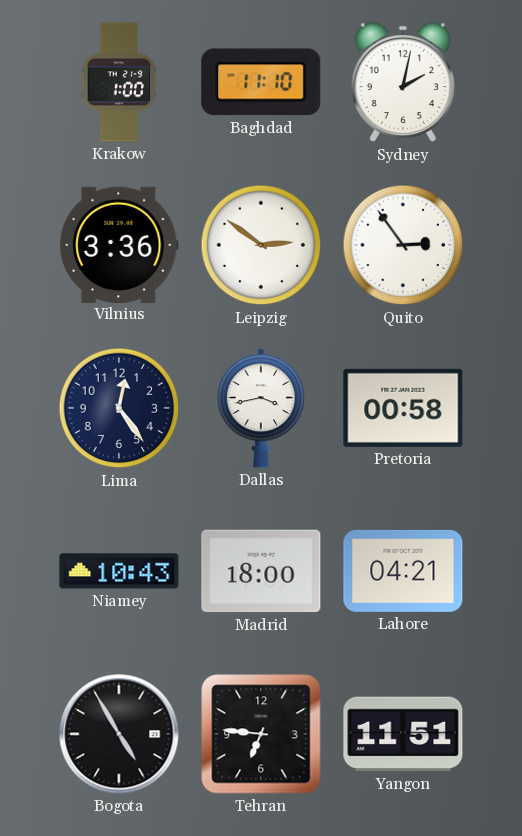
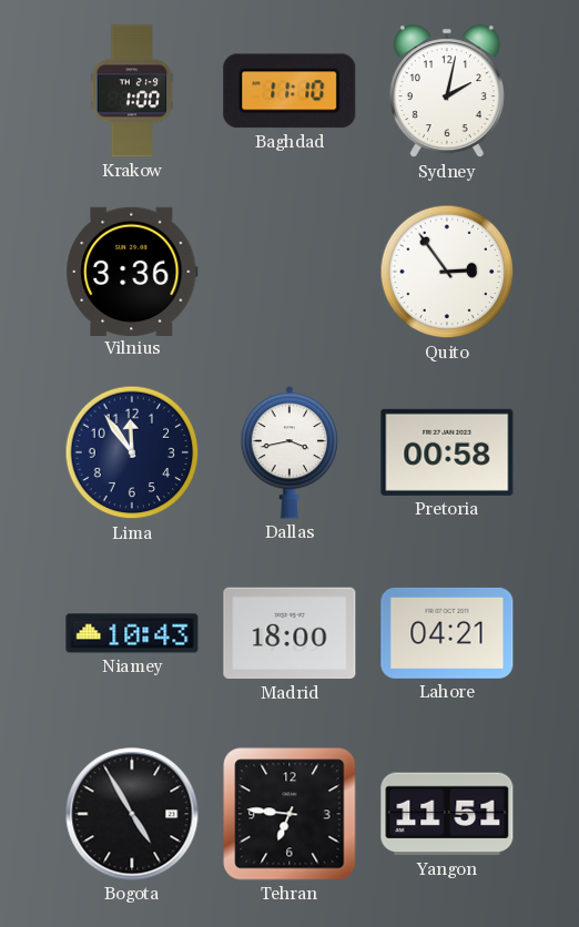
Leipzig: 2:51 -> none (261, 245)
Lima: 12:24 -> 11:54 (132, 452)
